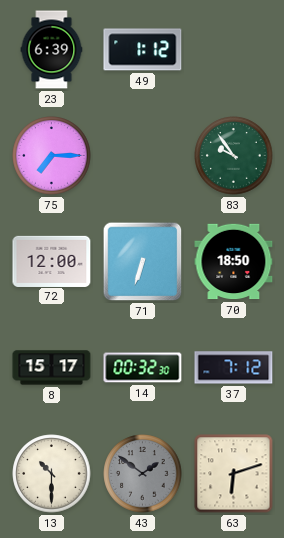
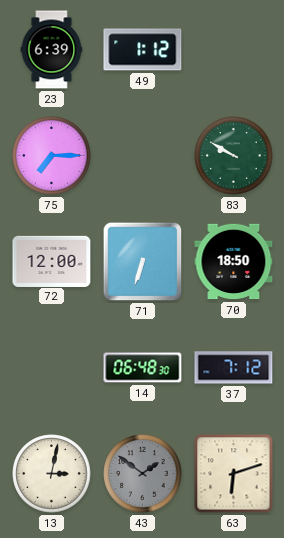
83: 9:54 -> 9:50 (234, 156)
8: 15:17 -> none (52, 368)
14: 00:32 -> 06:48 (143, 368)
13: 10:30 -> 3:02 (52, 474)
